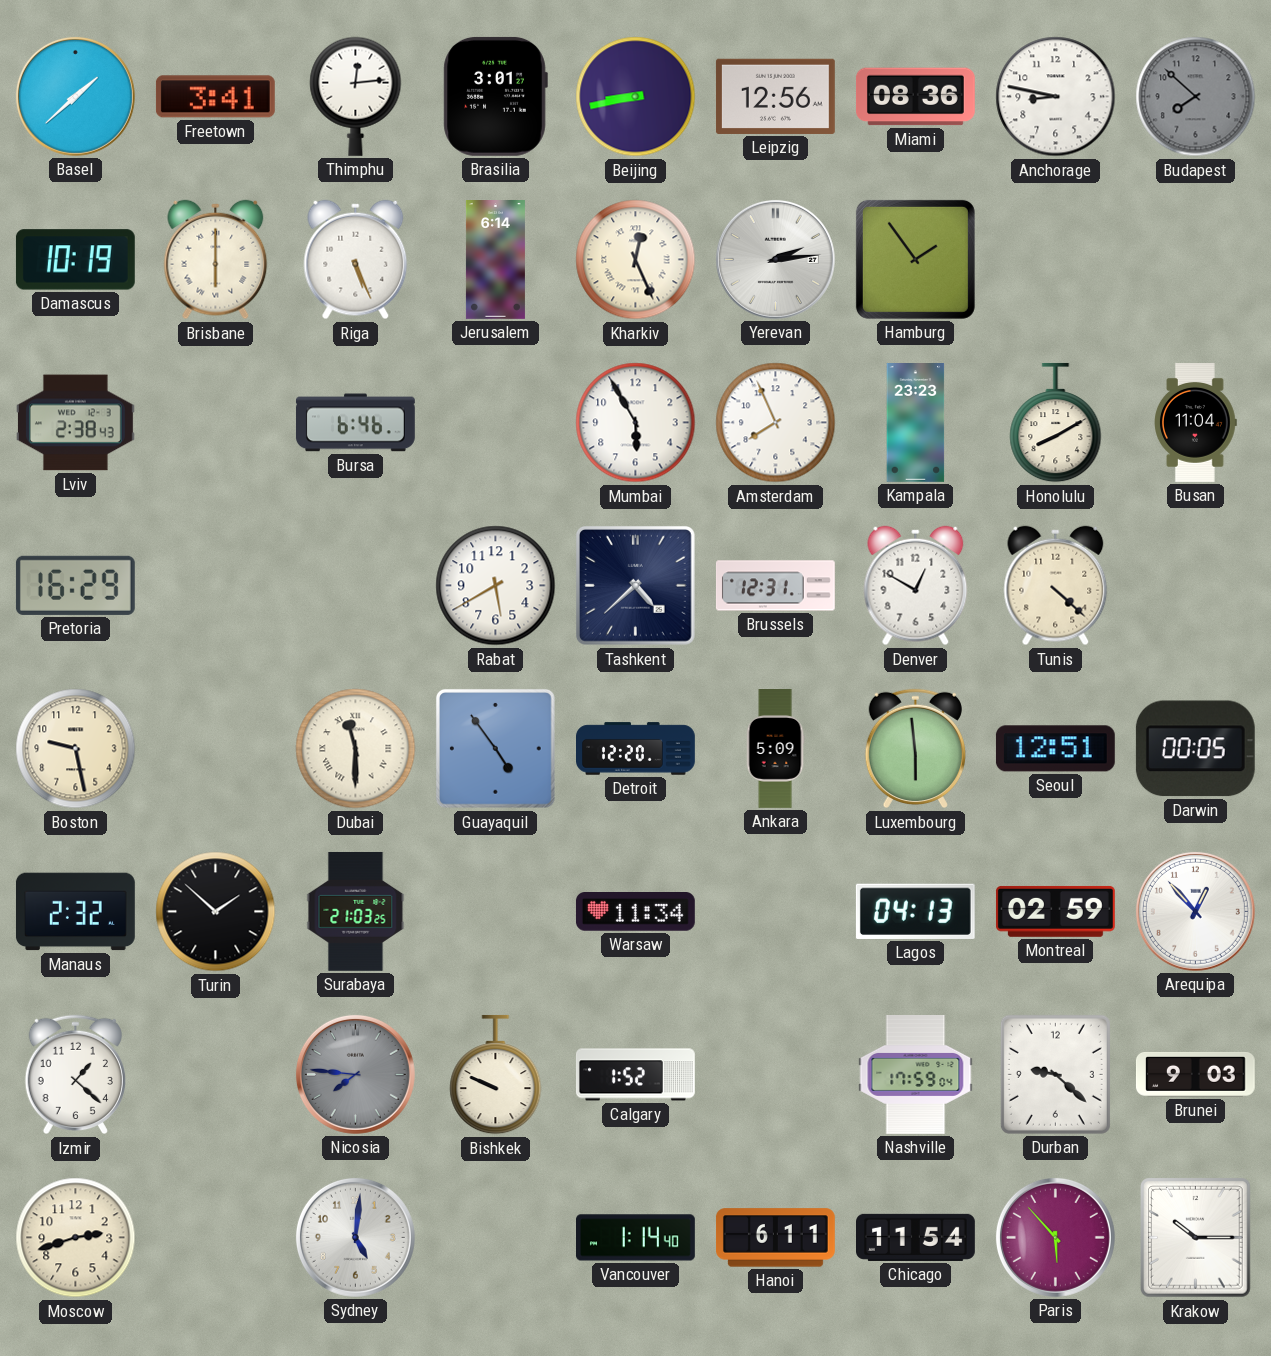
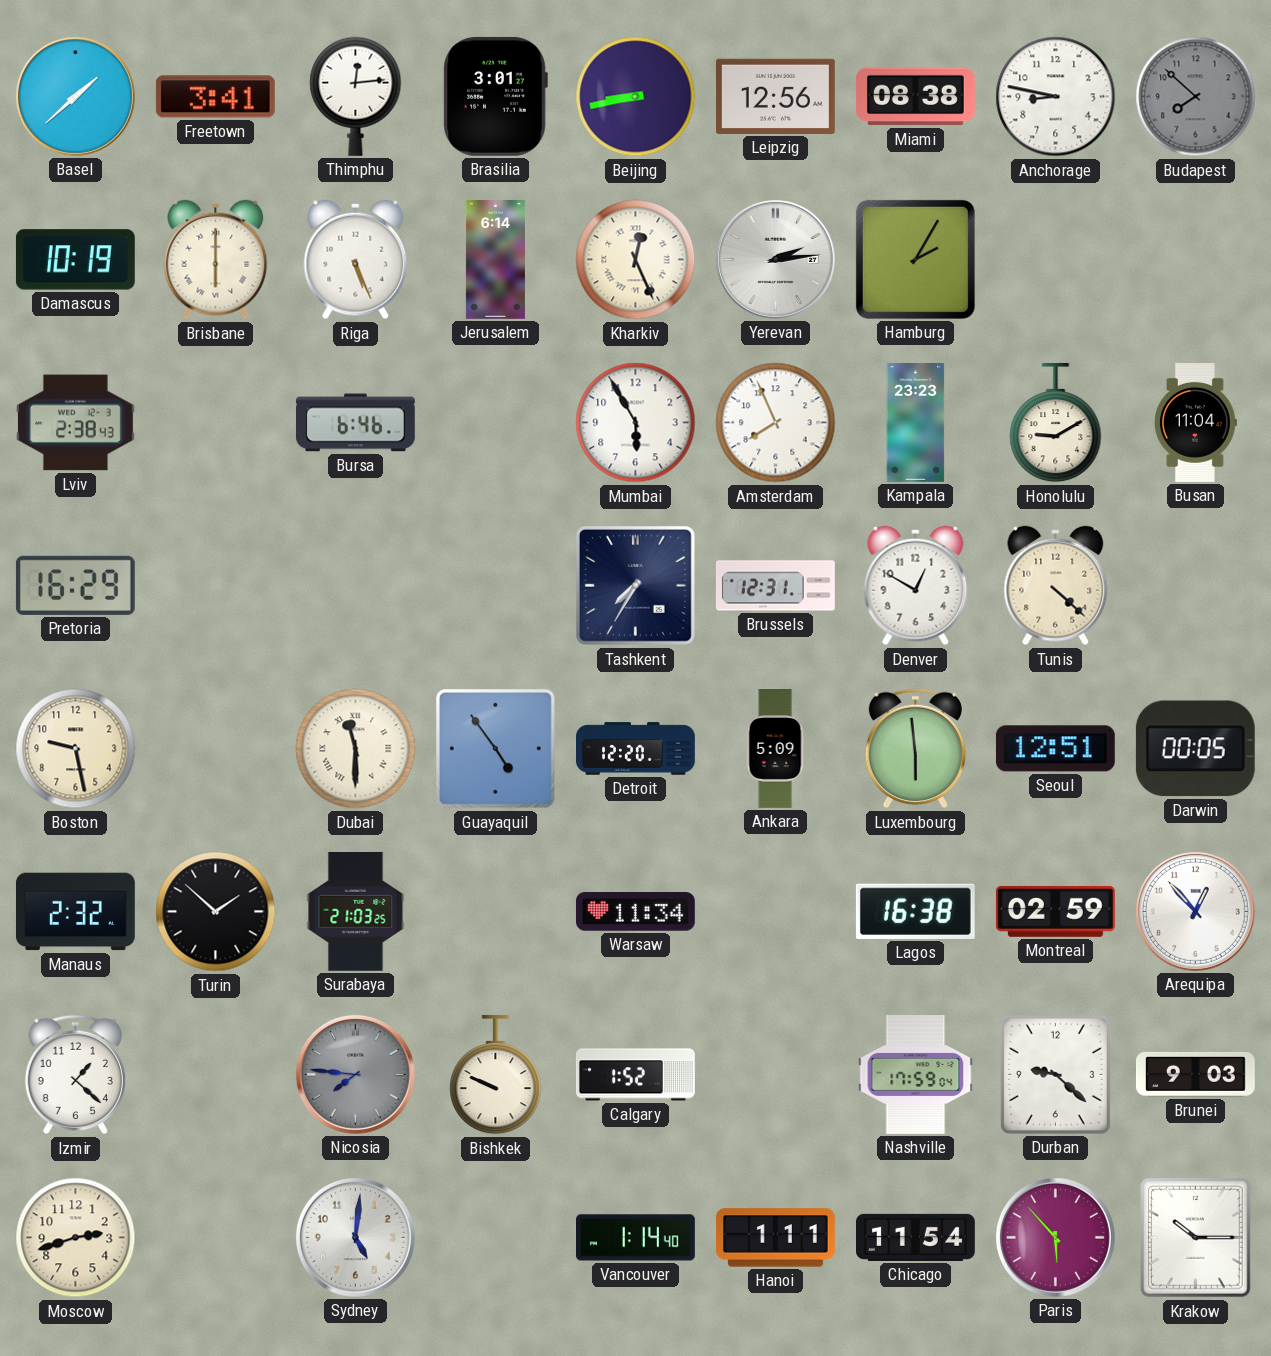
Miami: 08:36 -> 08:38 (915, 97)
Hamburg: 1:54 -> 2:05 (915, 259)
Honolulu: 8:10 -> 9:10 (1056, 423)
Rabat: 5:40 -> none (496, 586)
Tashkent: 4:38 -> 7:35 (635, 585)
Lagos: 04:13 -> 16:38 (915, 911)
Hanoi: 6:11 -> 1:11 (775, 1238)
